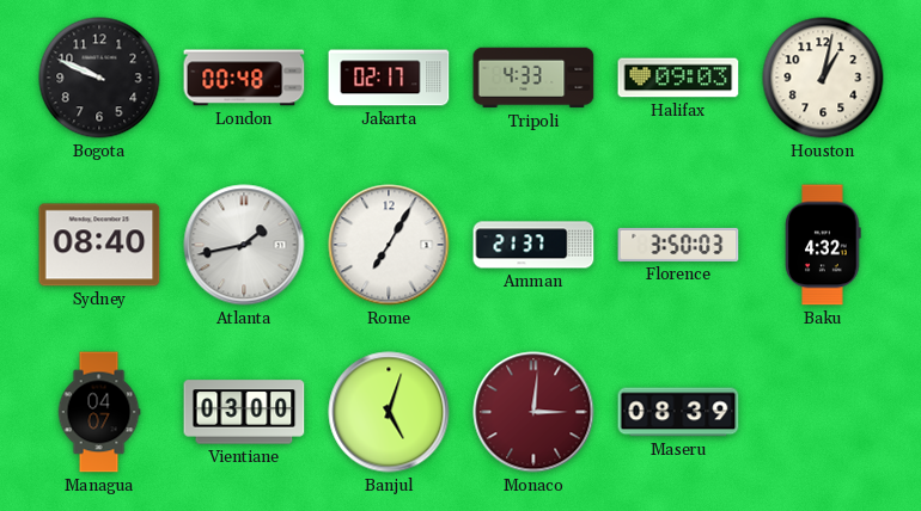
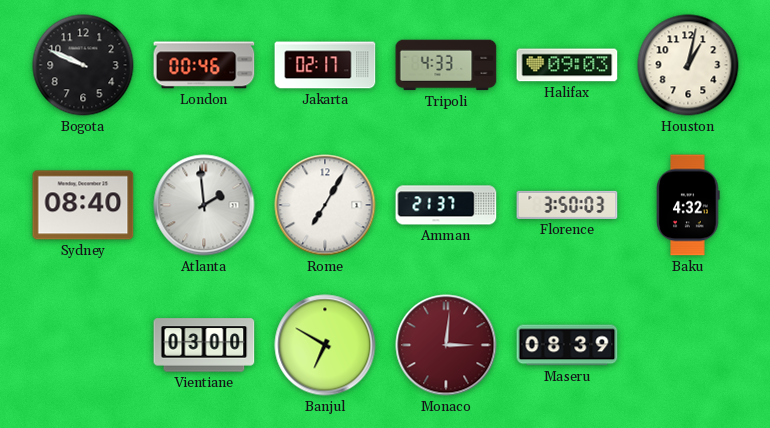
London: 00:48 -> 00:46 (204, 65)
Atlanta: 1:43 -> 1:59 (204, 205)
Managua: 04:07 -> none (99, 412)
Banjul: 5:03 -> 6:50 (325, 345)
